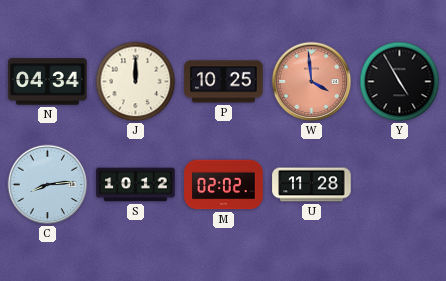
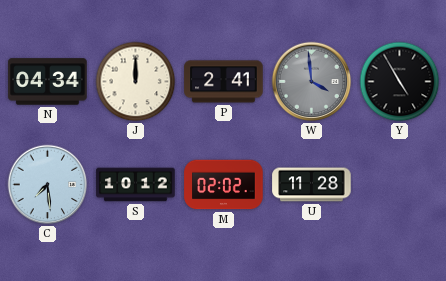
P: 10:25 -> 2:41 (224, 82)
W dial: salmon -> grey (312, 82)
C: 8:14 -> 7:29 (48, 185)
